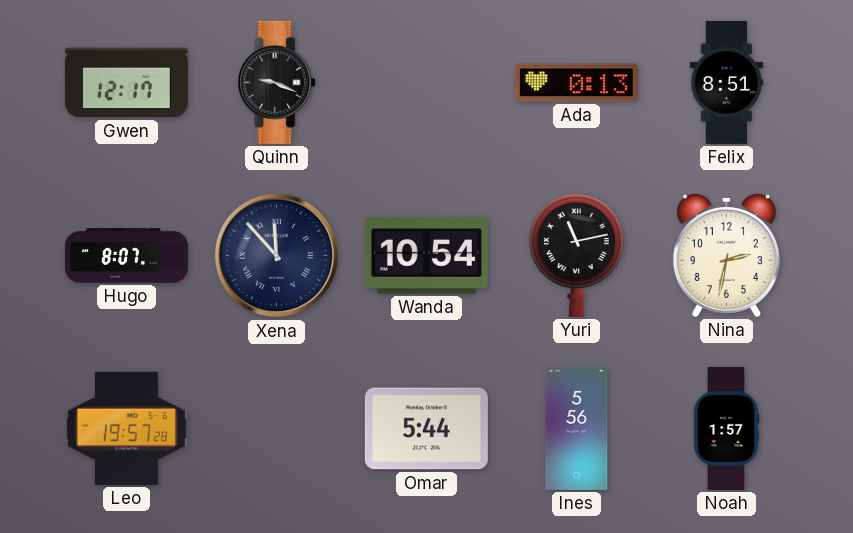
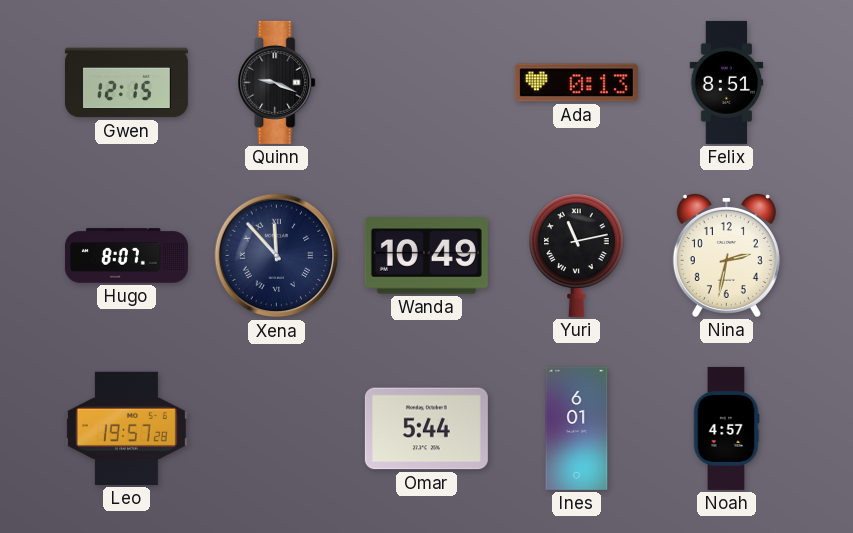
Gwen: 12:17 -> 12:15 (126, 83)
Wanda: 10:54 -> 10:49 (426, 256)
Ines: 5:56 -> 6:01 (577, 428)
Noah: 1:57 -> 4:57 (726, 428)
